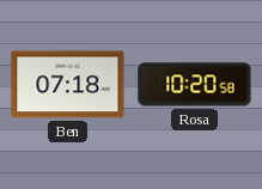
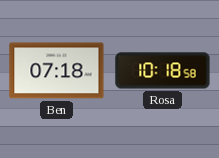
Rosa: 10:20 -> 10:18 (163, 71)
